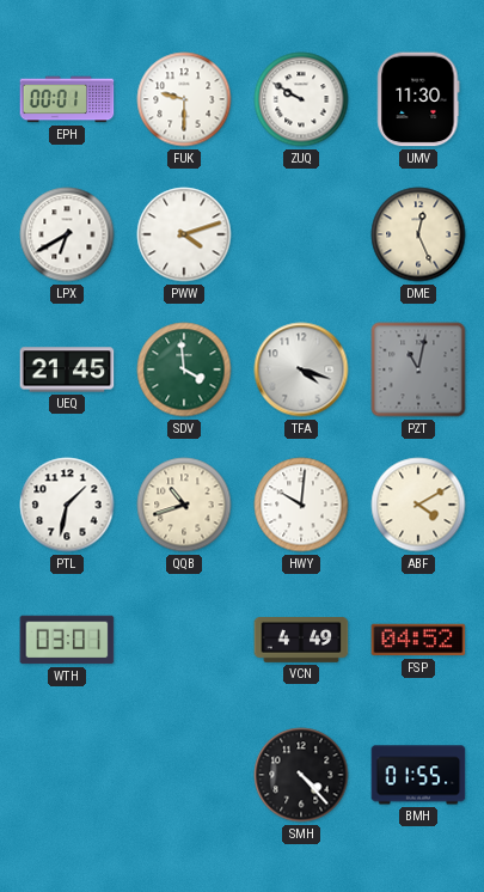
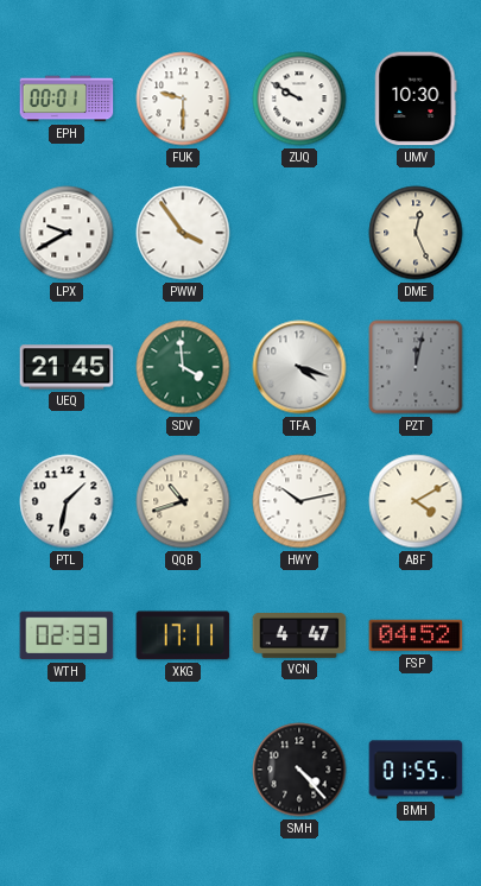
UMV: 11:30 -> 10:30 (416, 99)
LPX: 6:40 -> 9:40 (67, 233)
PWW: 4:12 -> 3:54 (183, 233)
PZT: 11:02 -> 12:02 (416, 367)
HWY: 10:01 -> 10:13 (299, 501)
WTH: 03:01 -> 02:33 (67, 635)
XKG: none -> 17:11 (183, 635)
VCN: 4:49 -> 4:47 (299, 637)
